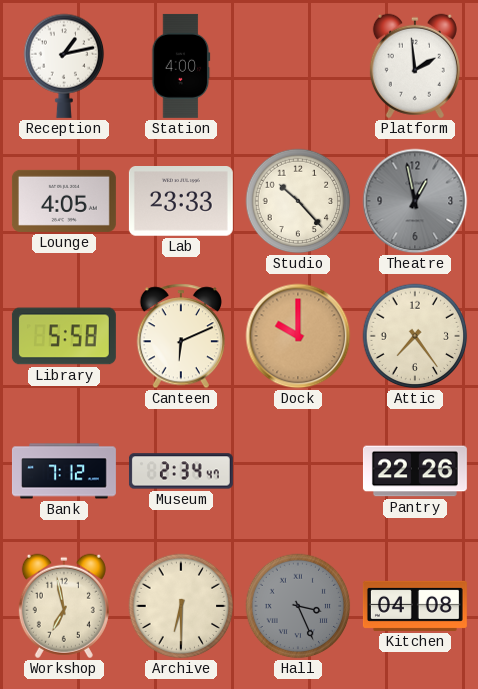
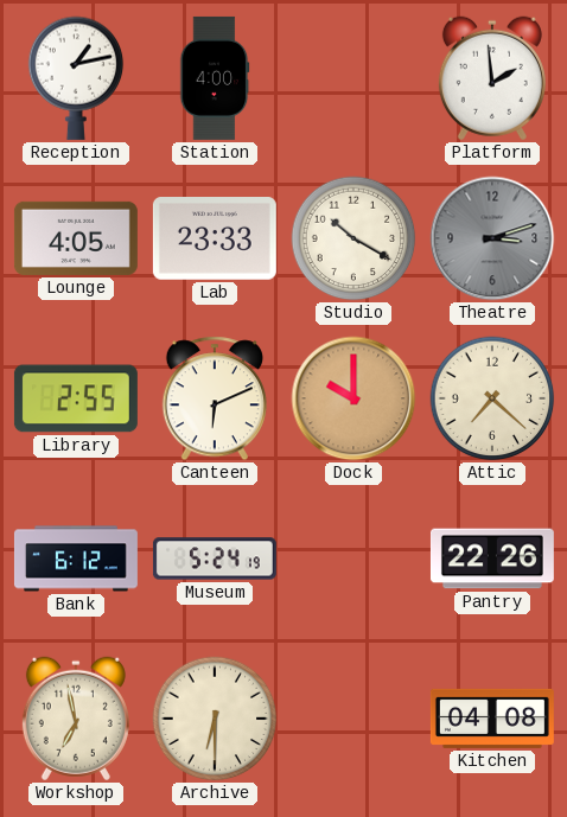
Studio: 10:23 -> 10:20 (353, 238)
Theatre: 12:58 -> 3:12 (492, 238)
Library: 5:58 -> 2:55 (76, 398)
Attic: 7:24 -> 7:22 (492, 398)
Bank: 7:12 -> 6:12 (76, 559)
Museum: 2:34 -> 5:24 (215, 559)
Hall: 3:26 -> none (298, 606)
